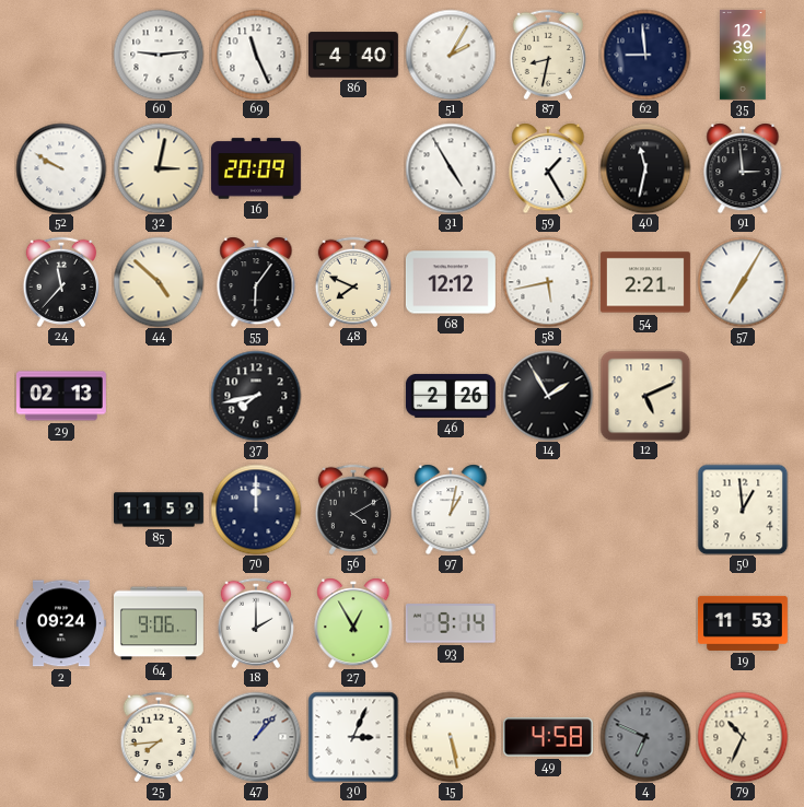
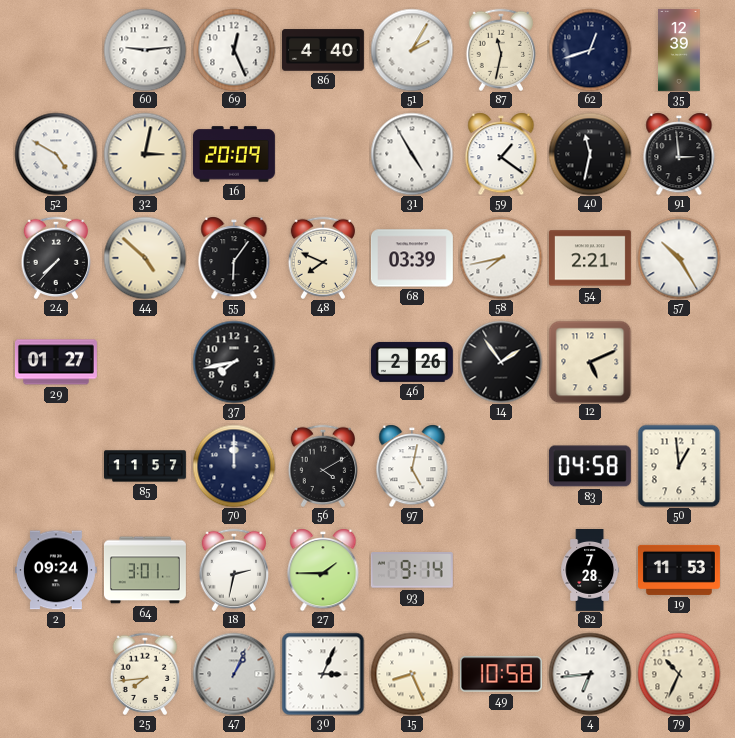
69: 11:26 -> 12:26 (234, 50)
87: 8:32 -> 11:32 (500, 49)
62: 8:59 -> 12:42 (590, 50)
52: 9:50 -> 4:50 (56, 154)
59: 1:25 -> 1:21 (501, 154)
24: 11:37 -> 7:37 (55, 257)
68: 12:12 -> 03:39 (412, 258)
58: 5:43 -> 7:43 (501, 258)
57: 7:05 -> 10:25 (679, 258)
29: 02:13 -> 01:27 (56, 362)
14: 1:55 -> 1:54 (501, 362)
85: 11:59 -> 11:57 (146, 466)
97: 1:02 -> 5:02 (412, 466)
83: none -> 04:58 (590, 466)
64: 9:06 -> 3:01 (145, 570)
18: 2:00 -> 2:32 (233, 569)
27: 12:55 -> 1:45 (323, 570)
82: none -> 7:28 (590, 571)
47: 1:07 -> 1:04 (234, 674)
15: 5:28 -> 8:26 (412, 674)
49: 4:58 -> 10:58 (501, 674)
4: 6:49 -> 6:44 (590, 674)
4 dial: grey -> white (590, 674)
